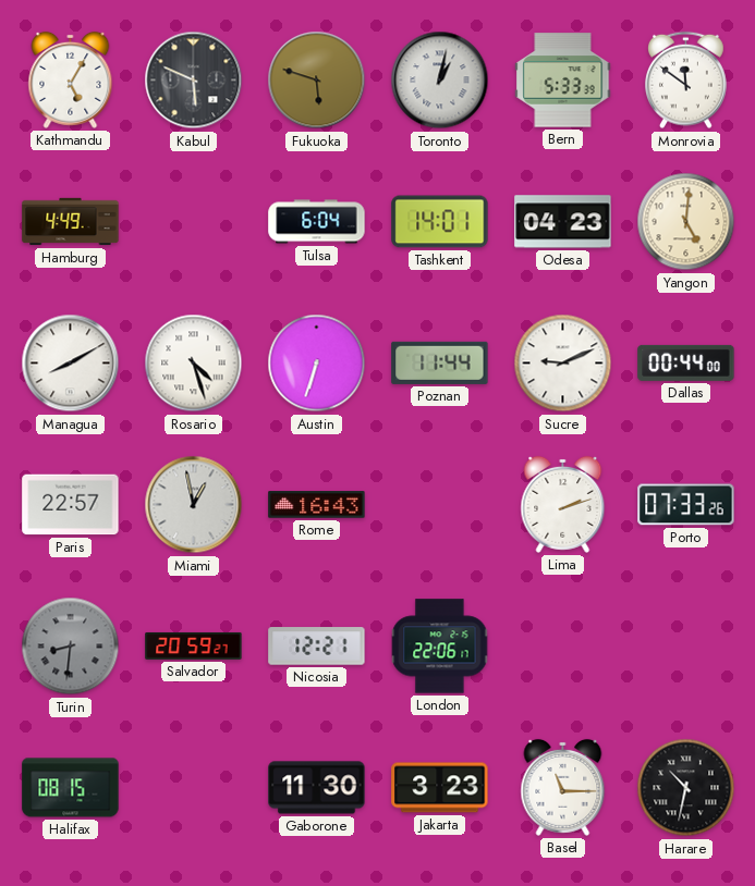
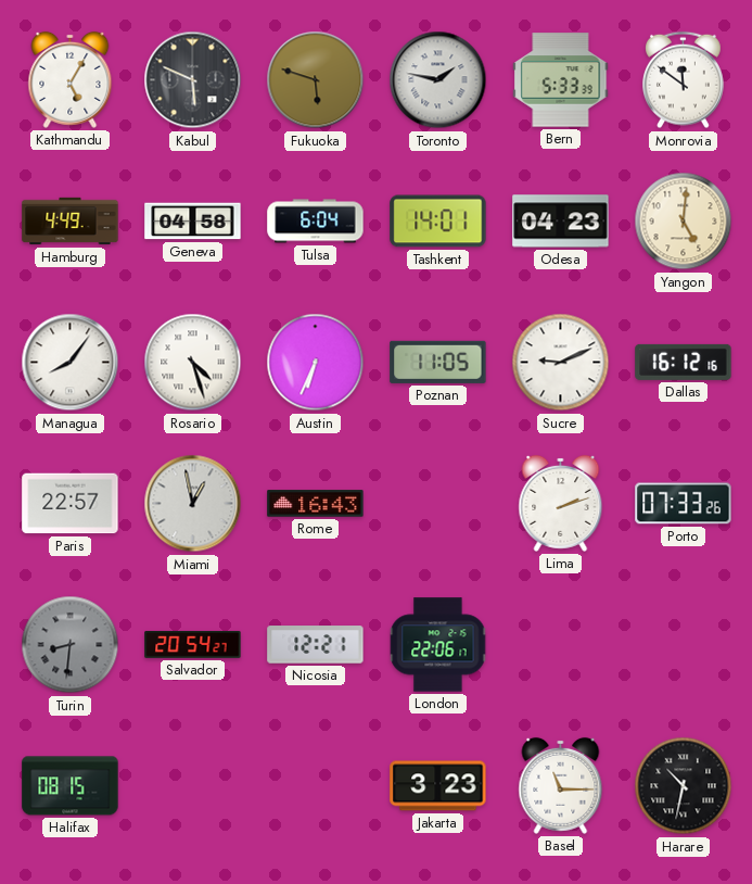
Toronto: 1:02 -> 1:47 (438, 80)
Geneva: none -> 04:58 (193, 222)
Managua: 8:10 -> 8:06 (71, 363)
Austin: 6:33 -> 6:34 (316, 363)
Poznan: 11:44 -> 11:05 (438, 362)
Dallas: 00:44 -> 16:12 (684, 362)
Salvador: 20:59 -> 20:54 (193, 644)
Gaborone: 11:30 -> none (317, 788)
